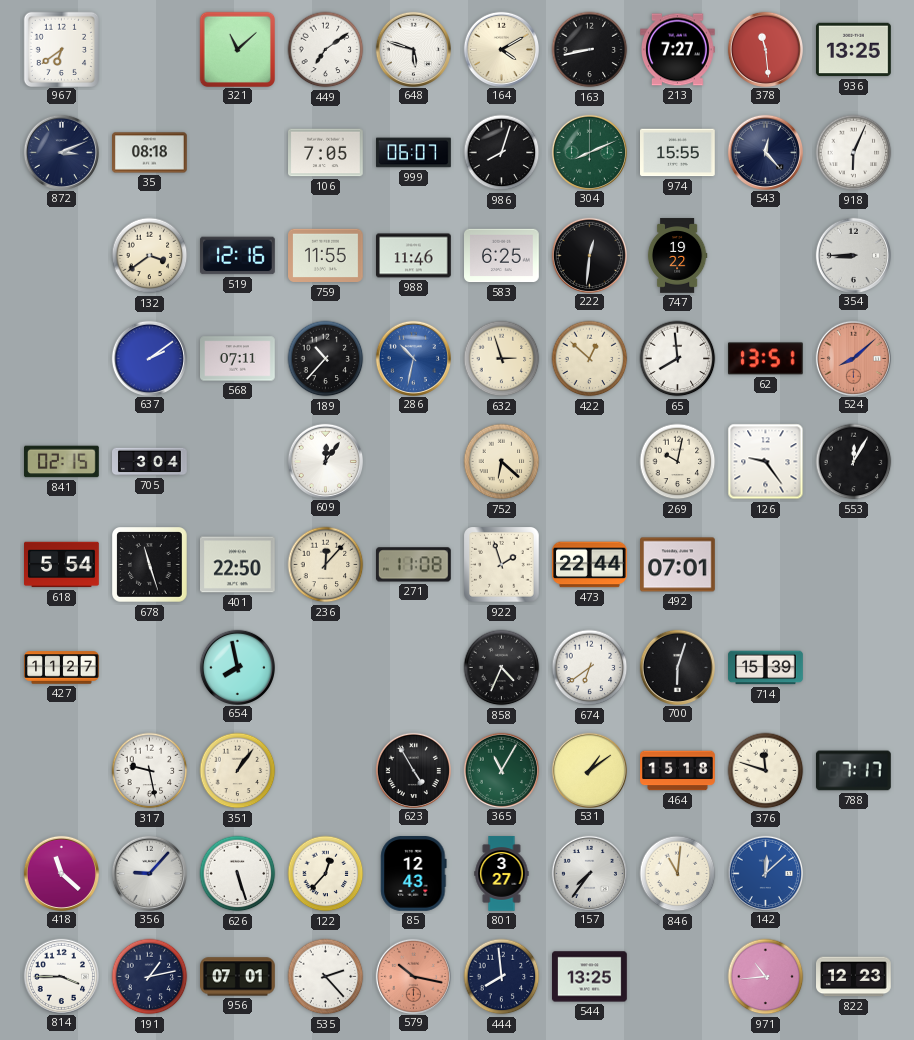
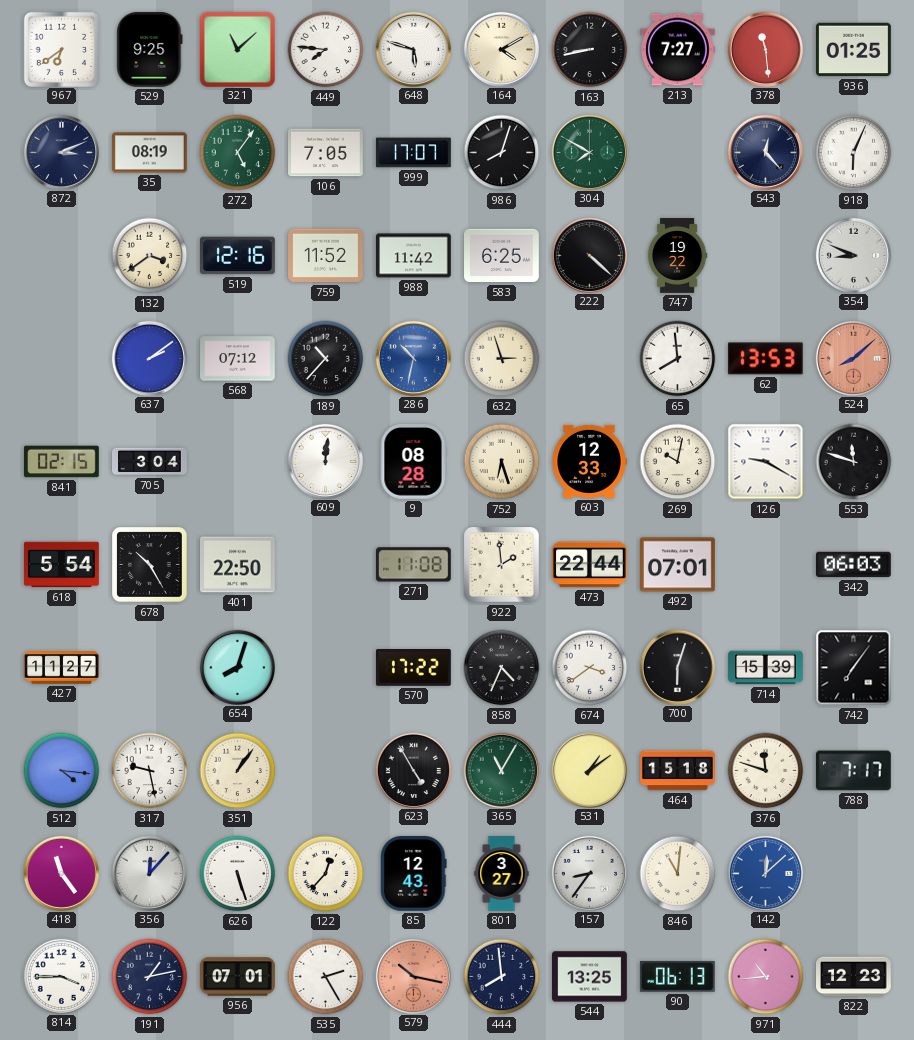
529: none -> 9:25 (150, 50)
449: 7:09 -> 7:46 (326, 50)
936: 13:25 -> 01:25 (854, 50)
35: 08:18 -> 08:19 (150, 153)
272: none -> 5:06 (238, 153)
999: 06:07 -> 17:07 (414, 153)
304: 8:11 -> 7:50 (589, 152)
974: 15:55 -> none (678, 153)
759: 11:55 -> 11:52 (326, 256)
988: 11:46 -> 11:42 (414, 256)
222: 12:31 -> 4:22 (589, 255)
354: 8:45 -> 8:49 (853, 255)
568: 07:11 -> 07:12 (238, 359)
422: 12:52 -> none (590, 359)
62: 13:51 -> 13:53 (765, 359)
609: 12:06 -> 12:01 (325, 461)
9: none -> 08:28 (413, 462)
752: 6:22 -> 6:27 (502, 462)
603: none -> 12:33 (589, 461)
126: 9:24 -> 9:20 (766, 462)
553: 12:05 -> 11:48 (854, 462)
678: 11:27 -> 10:25 (150, 565)
236: 12:07 -> none (326, 565)
922: 1:57 -> 1:59 (502, 565)
342: none -> 06:03 (854, 565)
654: 7:58 -> 8:03 (237, 667)
570: none -> 17:22 (414, 668)
674: 6:39 -> 3:39 (590, 668)
742: none -> 7:06 (854, 668)
512: none -> 4:16 (62, 771)
418: 11:22 -> 11:24 (61, 873)
356: 9:07 -> 12:07 (149, 873)
157: 7:36 -> 8:36 (589, 873)
535: 2:23 -> 2:25 (326, 977)
90: none -> 06:13 (677, 976)
